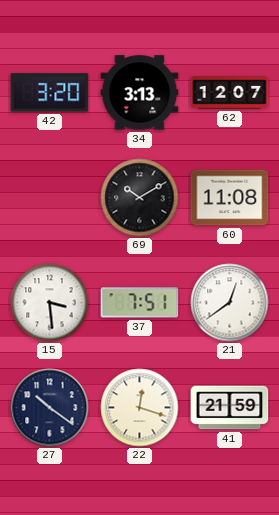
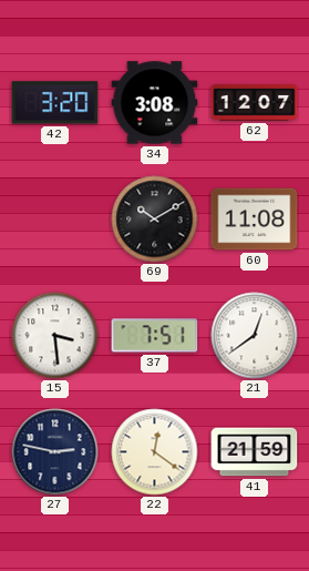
34: 3:13 -> 3:08 (155, 103)
27: 10:21 -> 2:47 (55, 452)
22: 12:18 -> 12:21 (155, 452)
